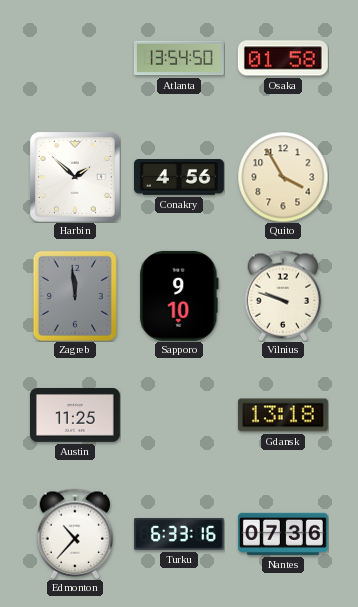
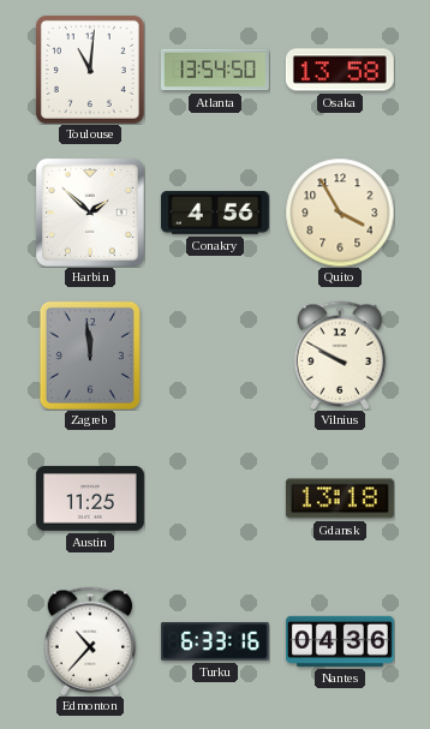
Toulouse: none -> 11:01 (90, 70)
Osaka: 01:58 -> 13:58 (340, 70)
Sapporo: 9:10 -> none (179, 296)
Vilnius: 9:48 -> 9:50 (340, 355)
Nantes: 07:36 -> 04:36 (340, 641)
